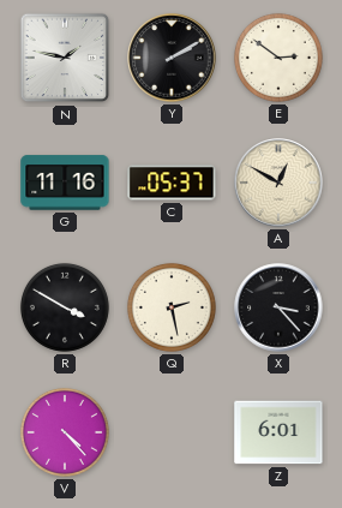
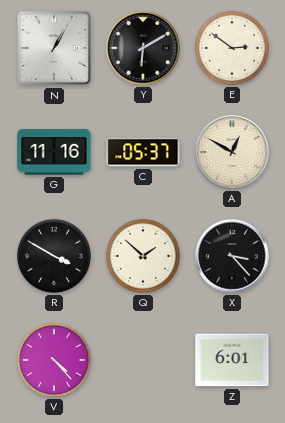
N: 1:47 -> 1:05 (54, 48)
Y: 2:10 -> 6:10 (143, 48)
Q: 2:28 -> 1:52 (143, 256)
